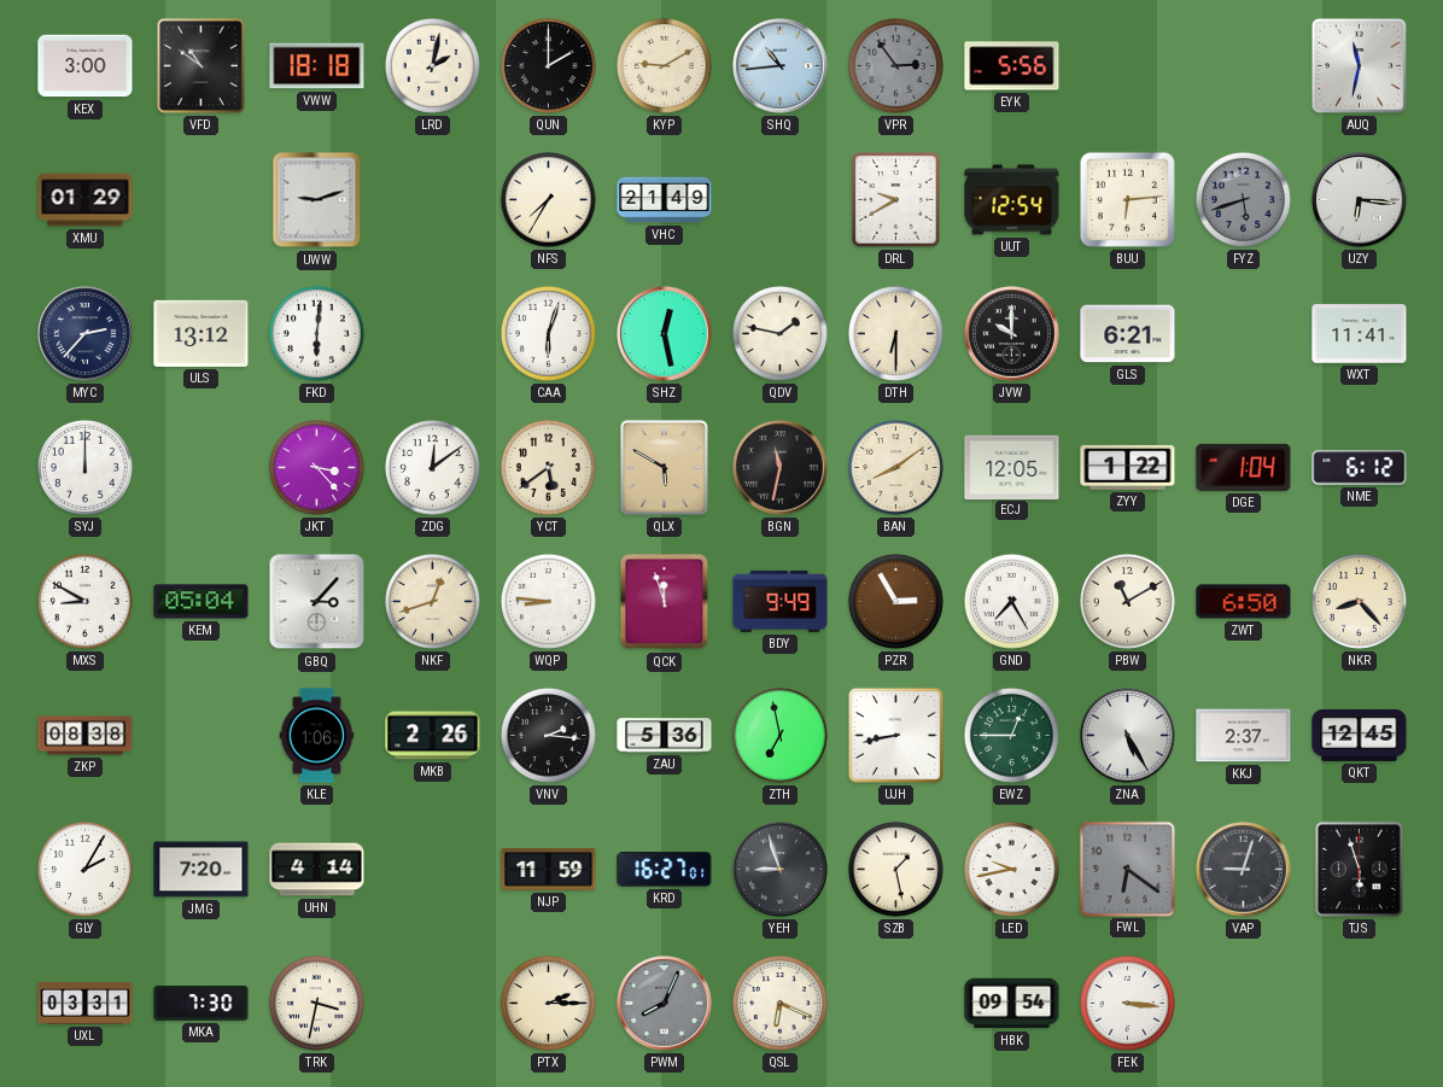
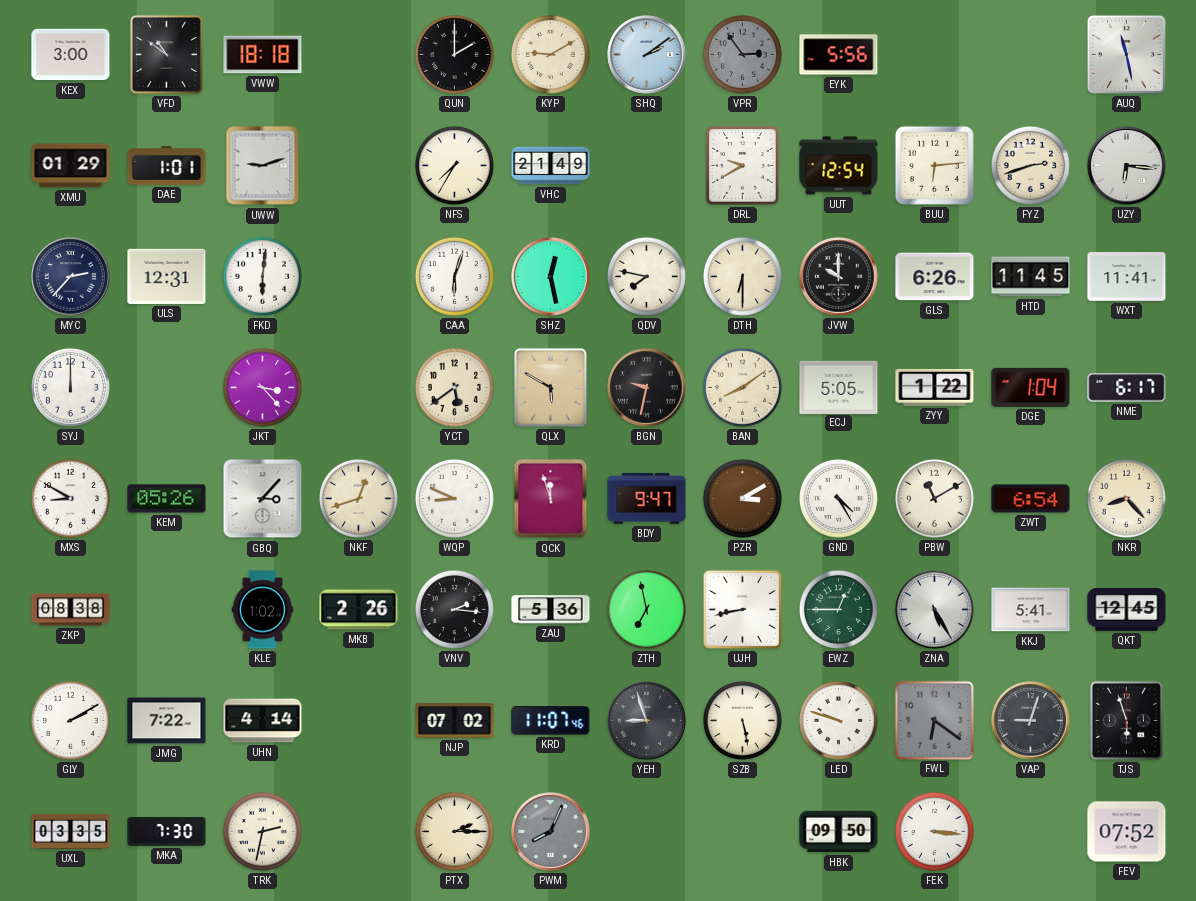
LRD: 2:02 -> none (432, 65)
SHQ: 10:44 -> 2:09 (647, 55)
AUQ: 11:32 -> 11:28 (1126, 54)
DAE: none -> 1:01 (167, 166)
FYZ: 5:42 -> 2:42 (1030, 165)
FYZ dial: grey -> cream (1030, 165)
ULS: 13:12 -> 12:31 (167, 276)
QDV: 1:47 -> 7:47 (646, 276)
GLS: 6:21 -> 6:26 (935, 277)
HTD: none -> 11:45 (1031, 277)
ZDG: 12:09 -> none (432, 467)
BGN: 11:32 -> 9:32 (647, 388)
ECJ: 12:05 -> 5:05 (839, 387)
NME: 6:12 -> 6:17 (1127, 388)
KEM: 05:04 -> 05:26 (167, 499)
WQP: 8:46 -> 8:49 (454, 498)
BDY: 9:49 -> 9:47 (647, 498)
PZR: 2:55 -> 3:10 (742, 498)
GND: 7:25 -> 4:25 (838, 498)
ZWT: 6:50 -> 6:54 (1031, 499)
KLE: 1:06 -> 1:02 (263, 610)
KKJ: 2:37 -> 5:41 (1031, 610)
GLY: 2:05 -> 2:10 (70, 720)
JMG: 7:20 -> 7:22 (167, 721)
NJP: 11:59 -> 07:02 (455, 721)
KRD: 16:27 -> 11:07 (551, 721)
SZB: 1:28 -> 5:28 (742, 720)
LED: 9:43 -> 9:48 (838, 720)
UXL: 03:31 -> 03:35 (71, 831)
TRK: 3:32 -> 2:32 (262, 831)
QSL: 6:19 -> none (779, 1003)
HBK: 09:54 -> 09:50 (839, 832)
FEV: none -> 07:52 (1127, 832)
